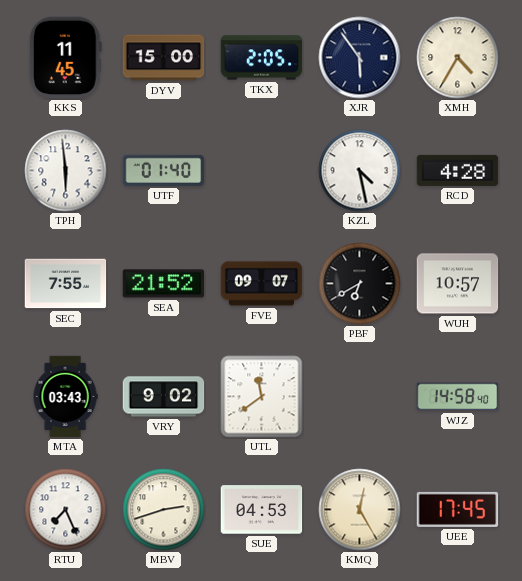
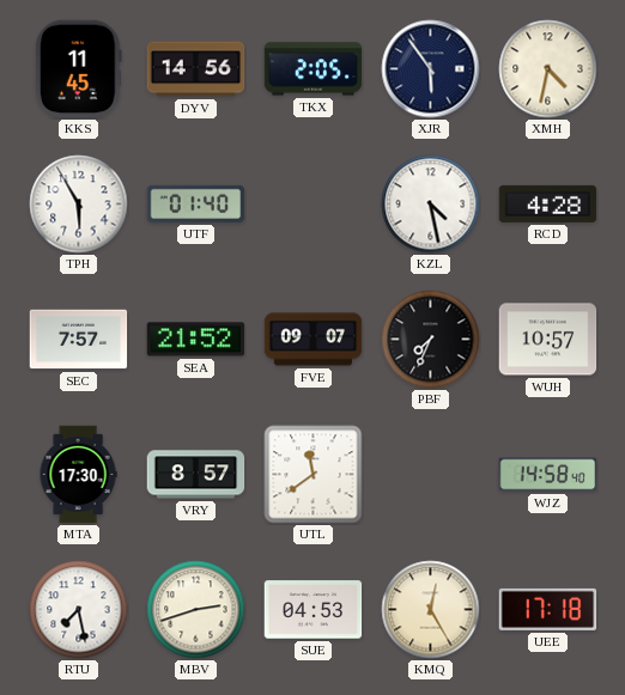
DYV: 15:00 -> 14:56 (196, 69)
XMH: 4:35 -> 4:32 (548, 69)
TPH: 5:59 -> 5:55 (79, 205)
SEC: 7:55 -> 7:57 (79, 340)
PBF: 6:40 -> 7:34 (431, 340)
MTA: 03:43 -> 17:30 (78, 475)
VRY: 9:02 -> 8:57 (196, 475)
RTU: 7:26 -> 7:28 (79, 610)
UEE: 17:45 -> 17:18 (548, 609)
